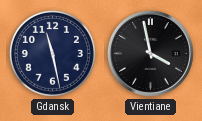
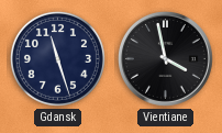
Gdansk: 11:28 -> 11:27 (57, 58)
